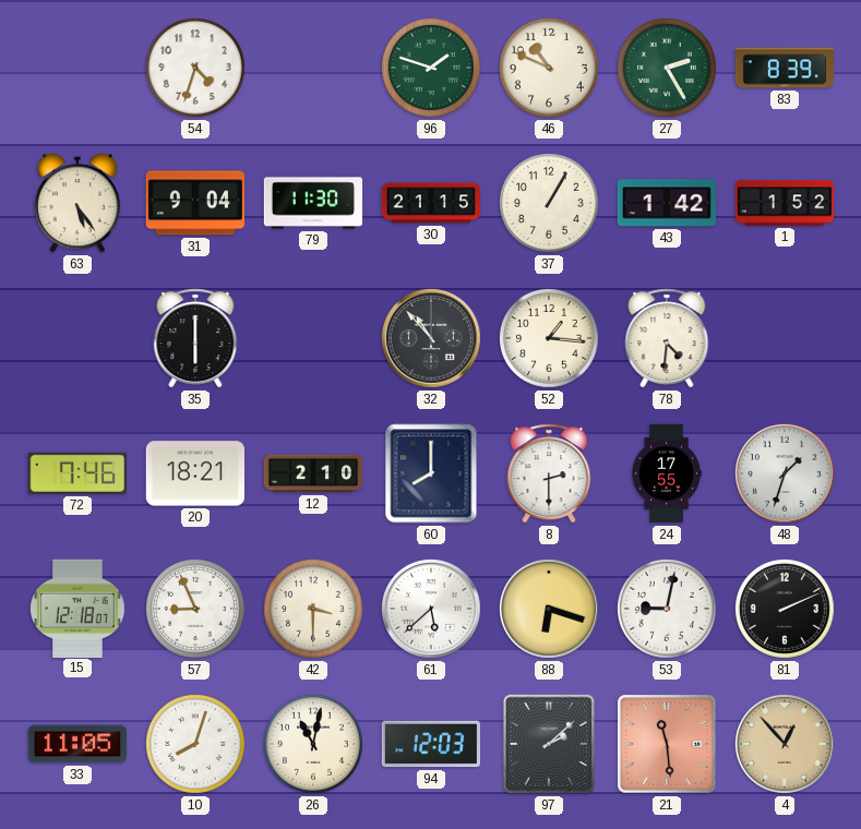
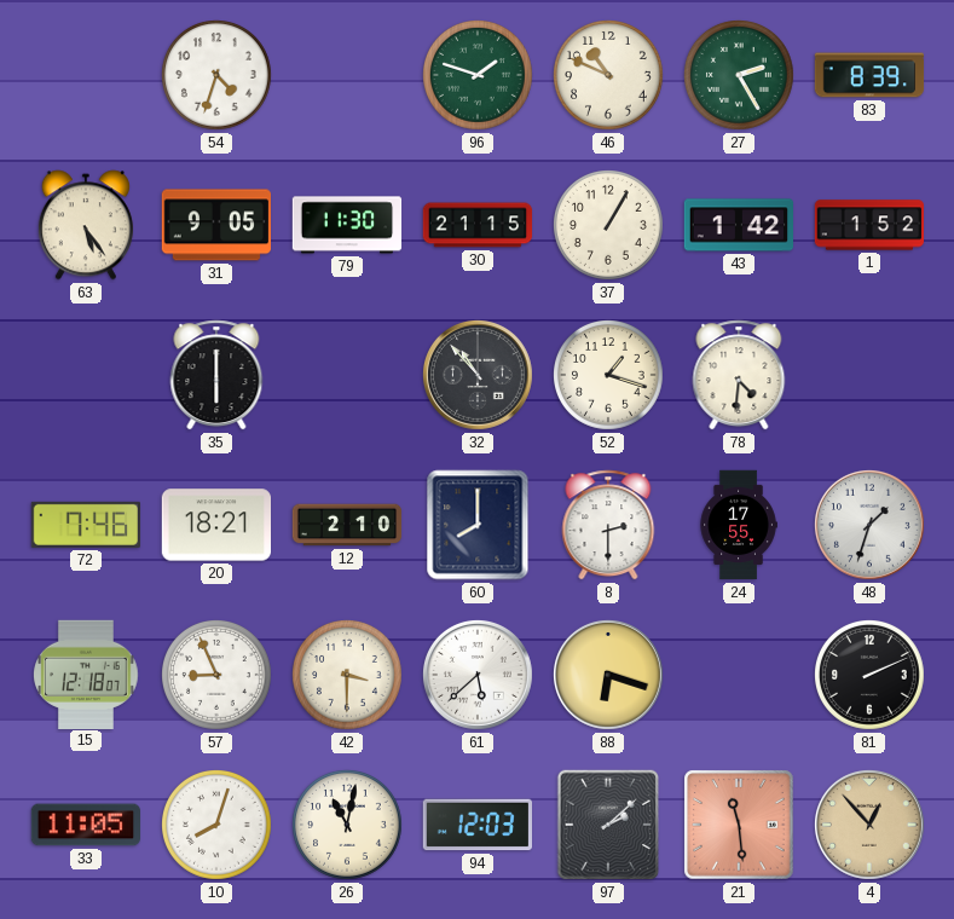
31: 9:04 -> 9:05 (215, 225)
52: 1:16 -> 1:18 (609, 376)
53: 9:02 -> none (668, 610)
